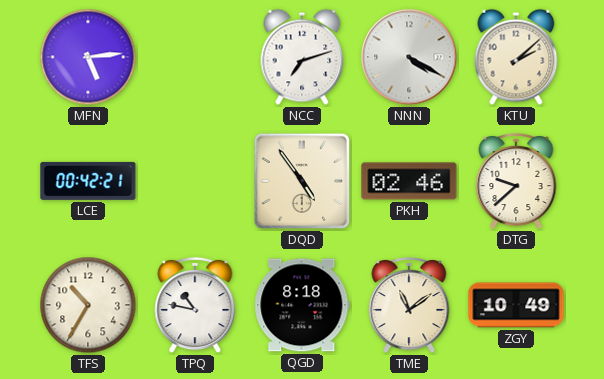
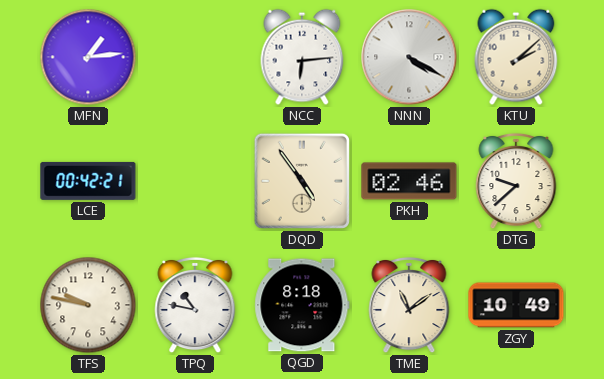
MFN: 5:14 -> 1:14 (88, 57)
NCC: 7:12 -> 6:14 (302, 57)
TFS: 10:35 -> 9:47 (88, 305)
